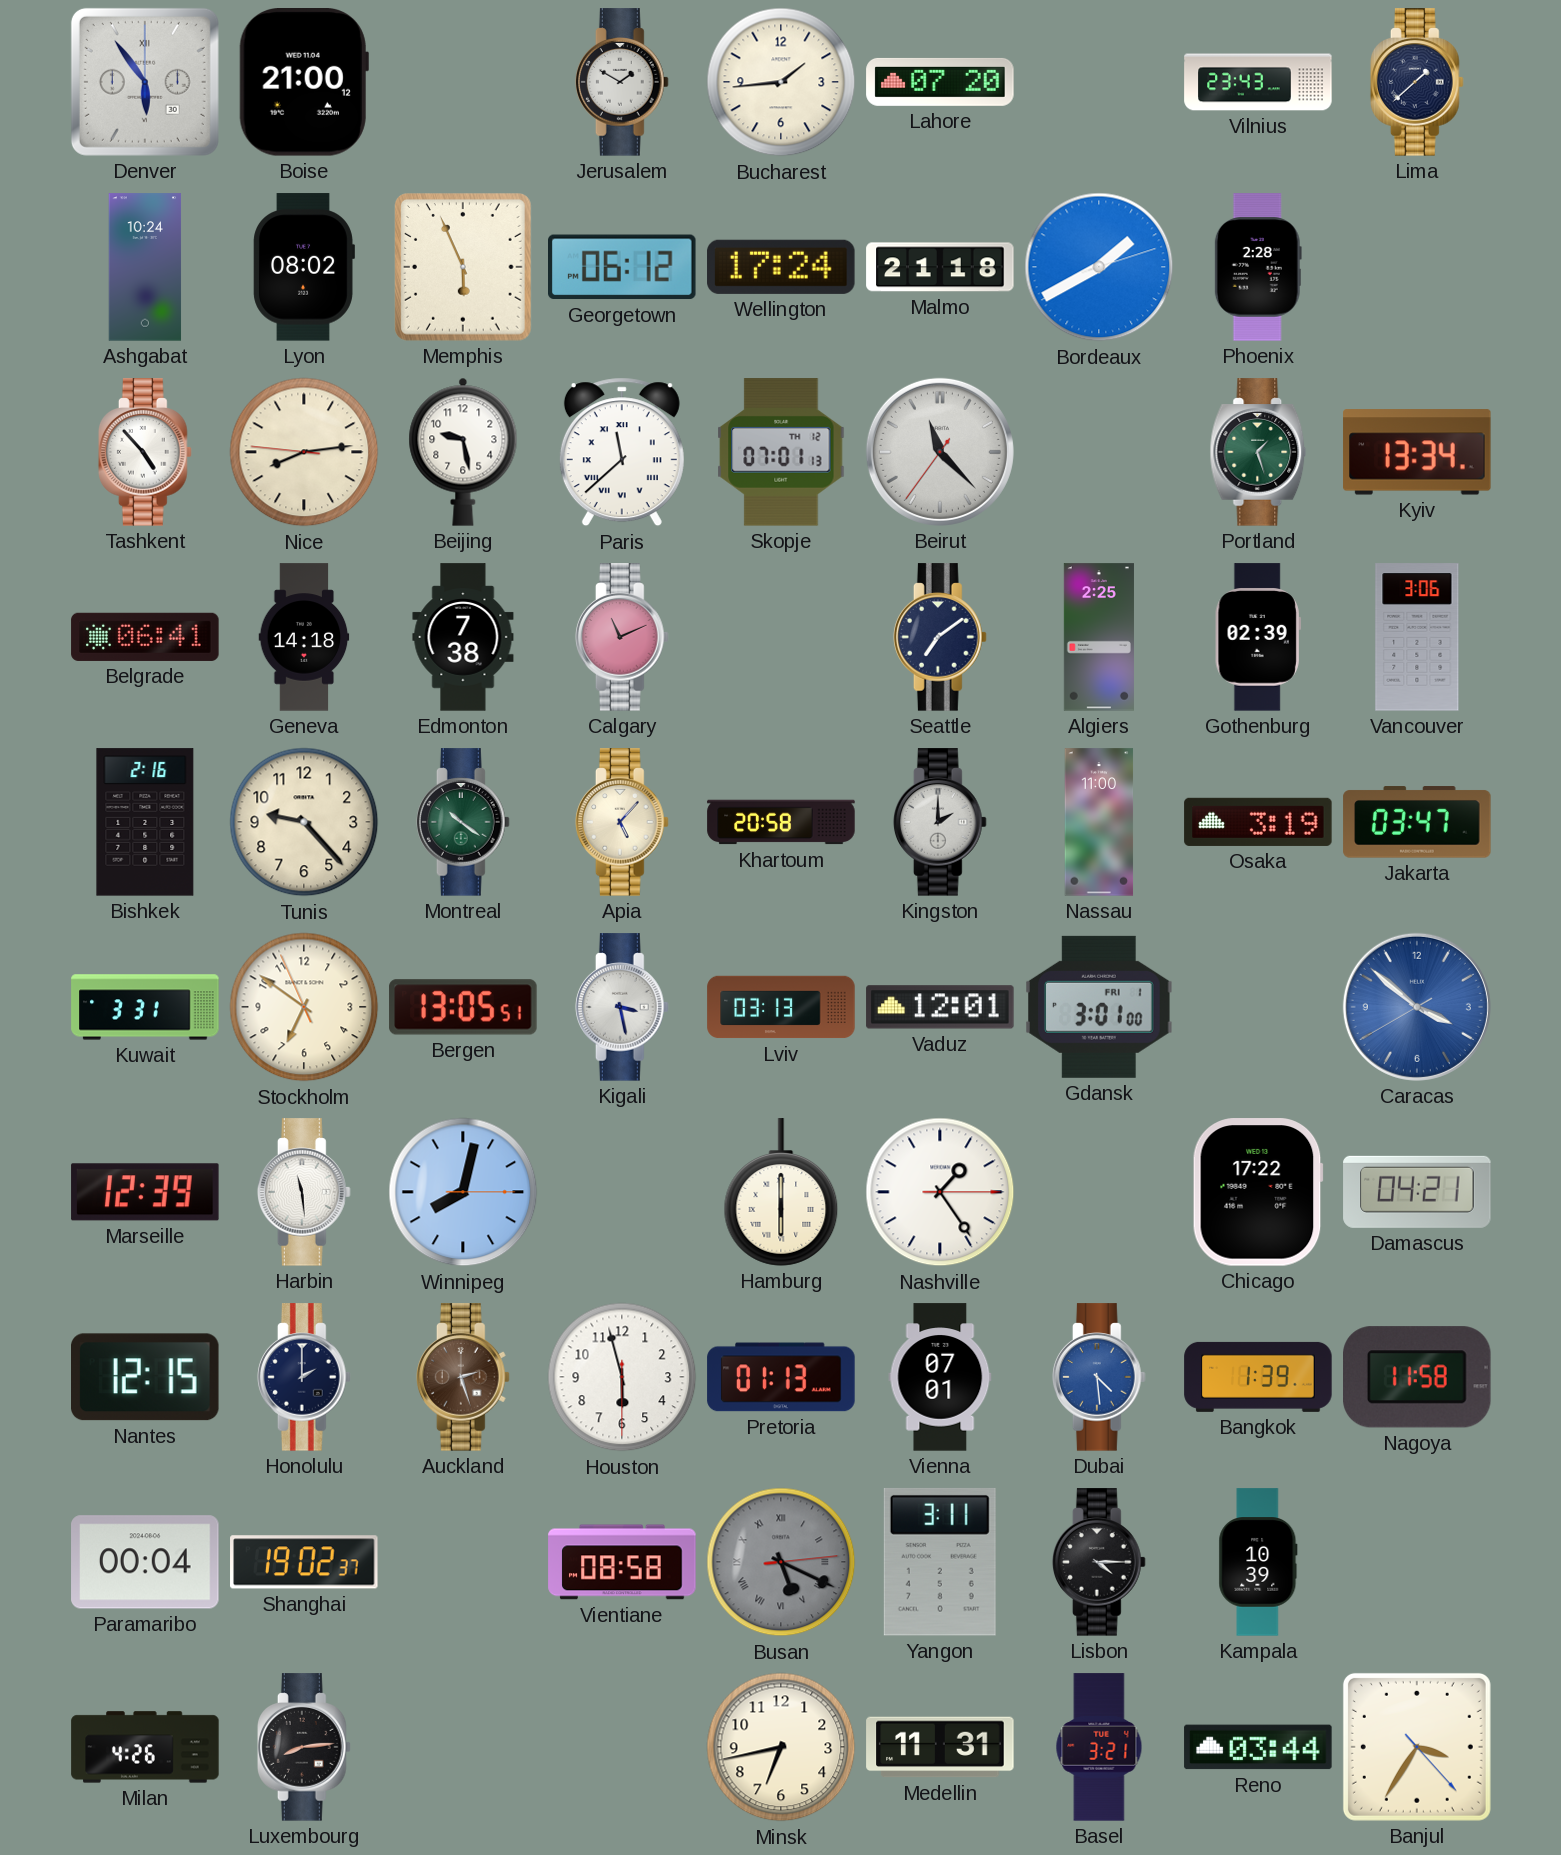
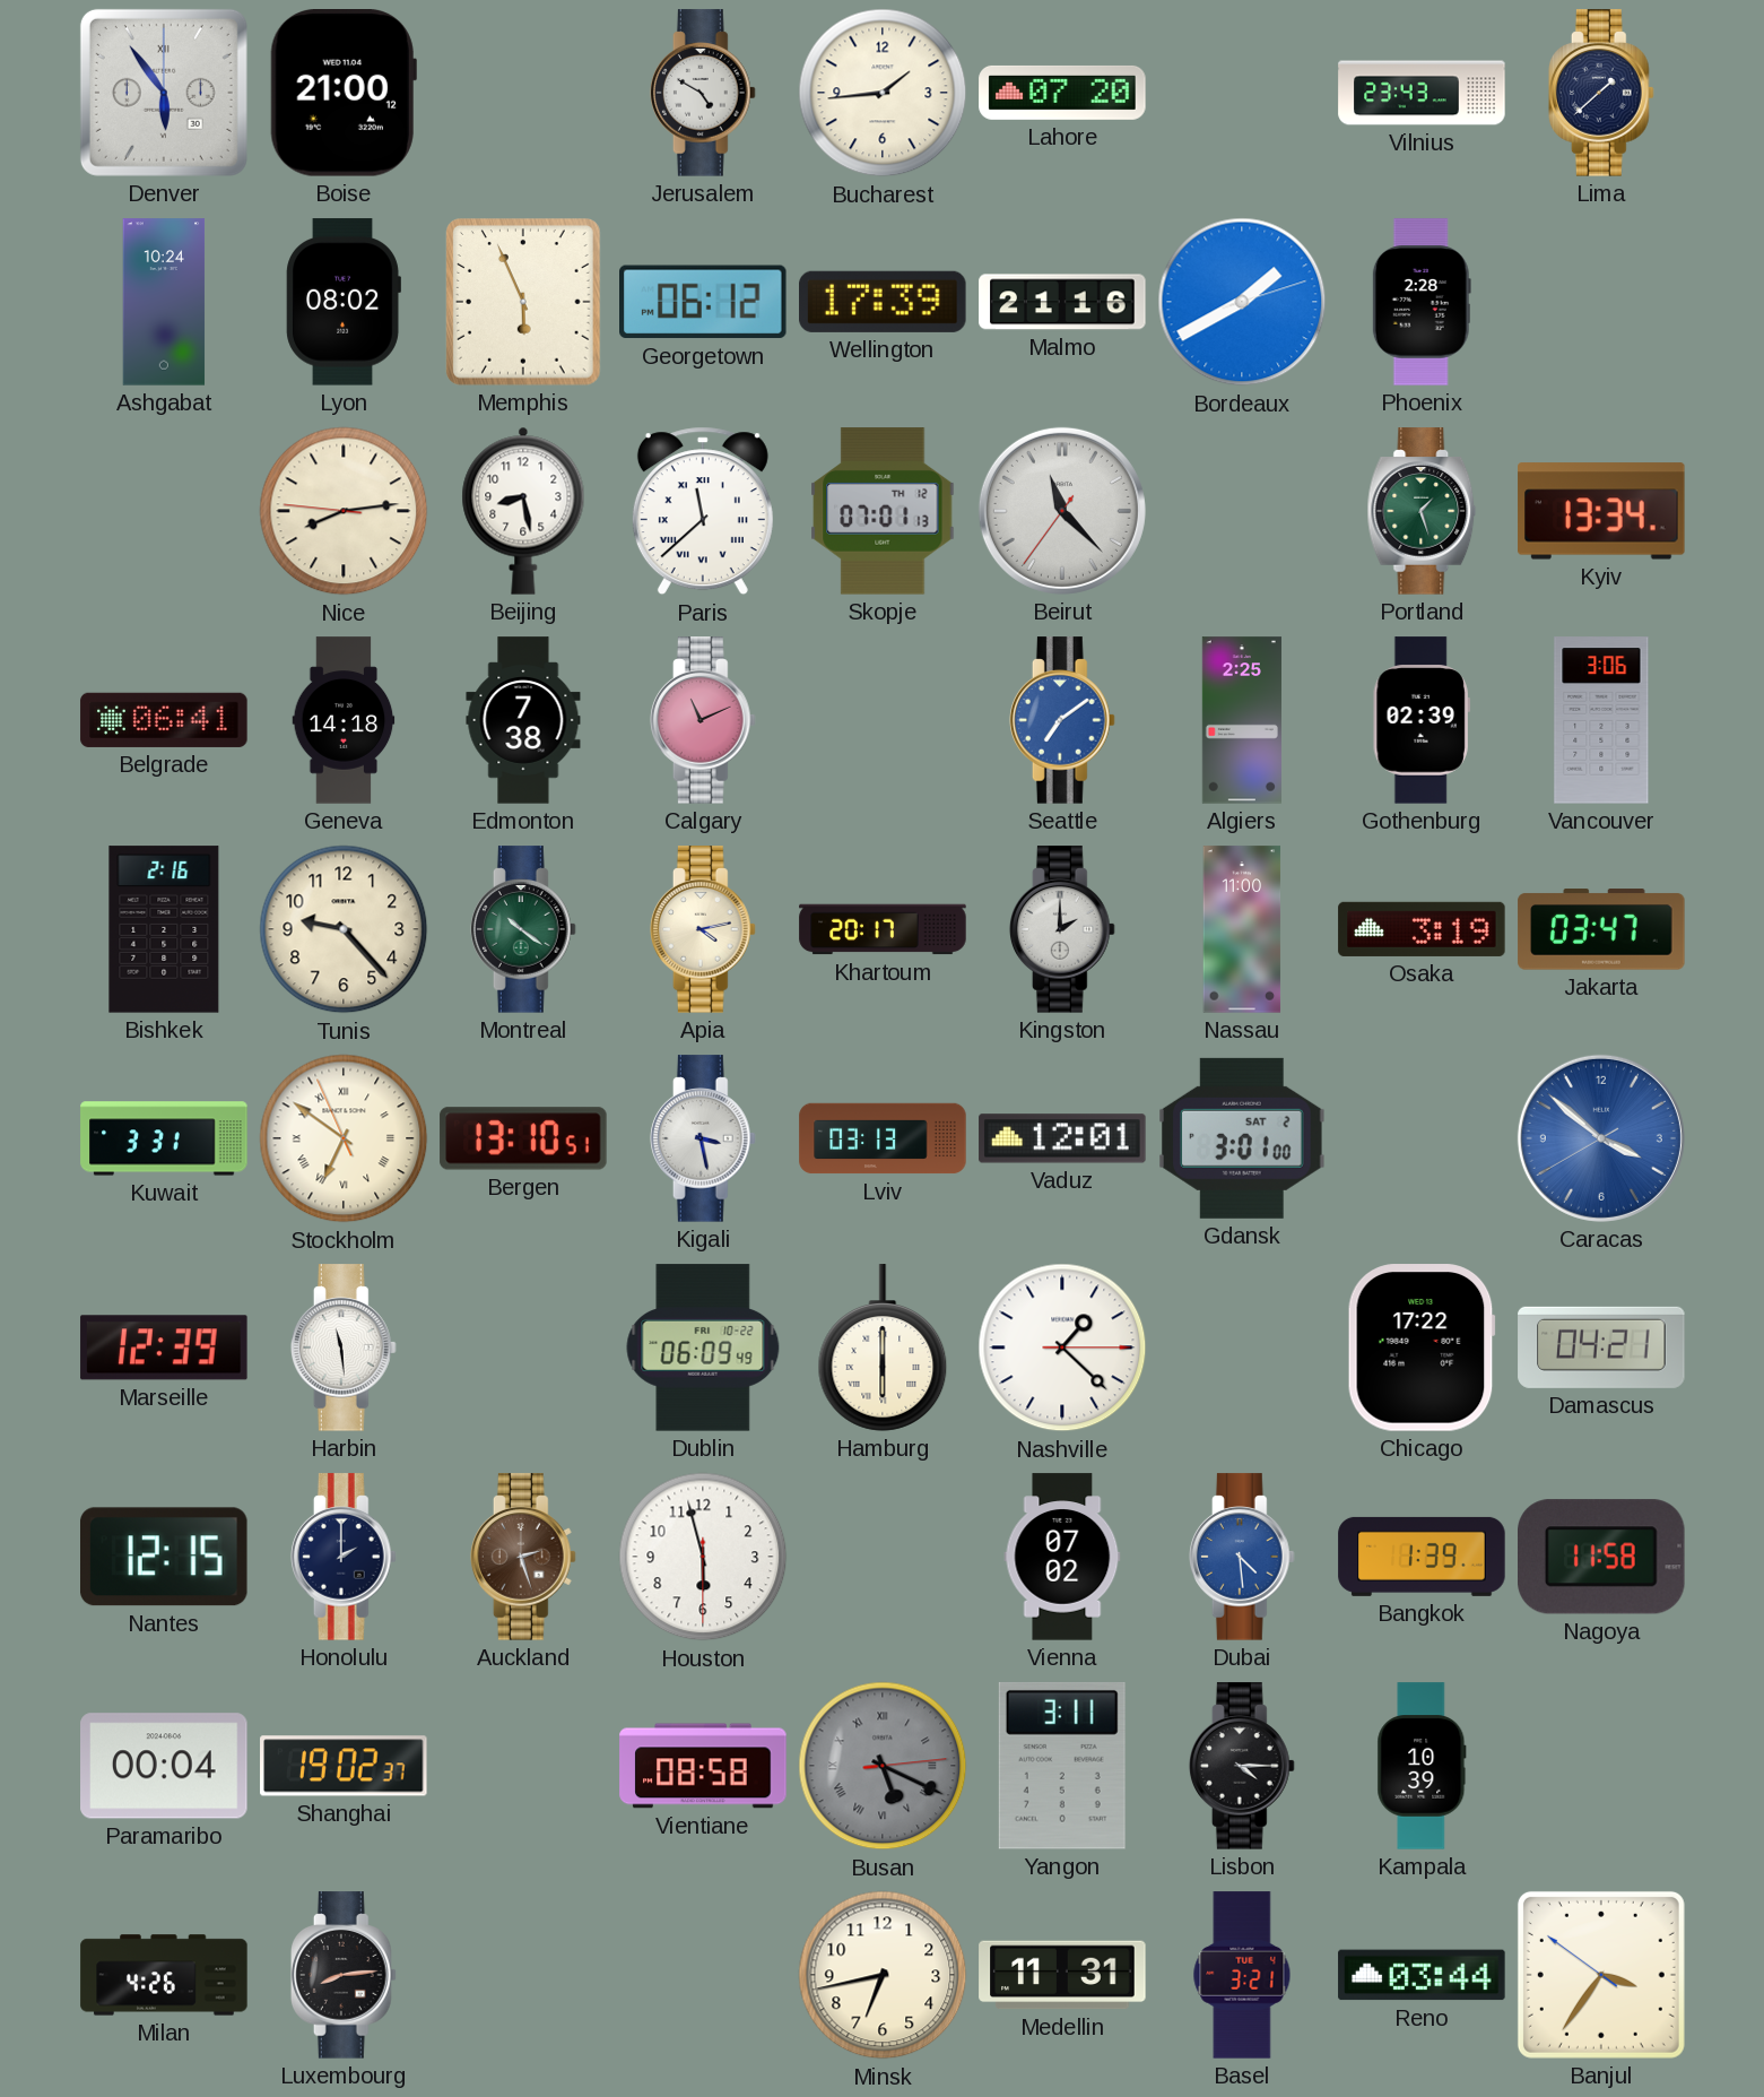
Jerusalem: 1:50 -> 4:50 (703, 93)
Wellington: 17:24 -> 17:39 (883, 302)
Malmo: 21:18 -> 21:16 (1062, 302)
Tashkent: 4:53 -> none (145, 452)
Beijing: 9:28 -> 8:28 (523, 511)
Seattle dial: navy -> blue (1062, 720)
Apia: 5:07 -> 4:13 (703, 929)
Khartoum: 20:58 -> 20:17 (883, 929)
Stockholm numerals: Arabic -> Roman (344, 1138)
Bergen: 13:05 -> 13:10 (523, 1138)
Gdansk date: FRI 1 -> SAT 2 (1242, 1138)
Winnipeg: 8:02 -> none (463, 1192)
Dublin: none -> 06:09 (703, 1348)
Nashville: 1:24 -> 1:22 (1062, 1348)
Pretoria: 01:13 -> none (781, 1377)
Vienna: 07:01 -> 07:02 (1062, 1557)
Banjul: 3:35:23 -> 3:35:51 (1601, 1975)
